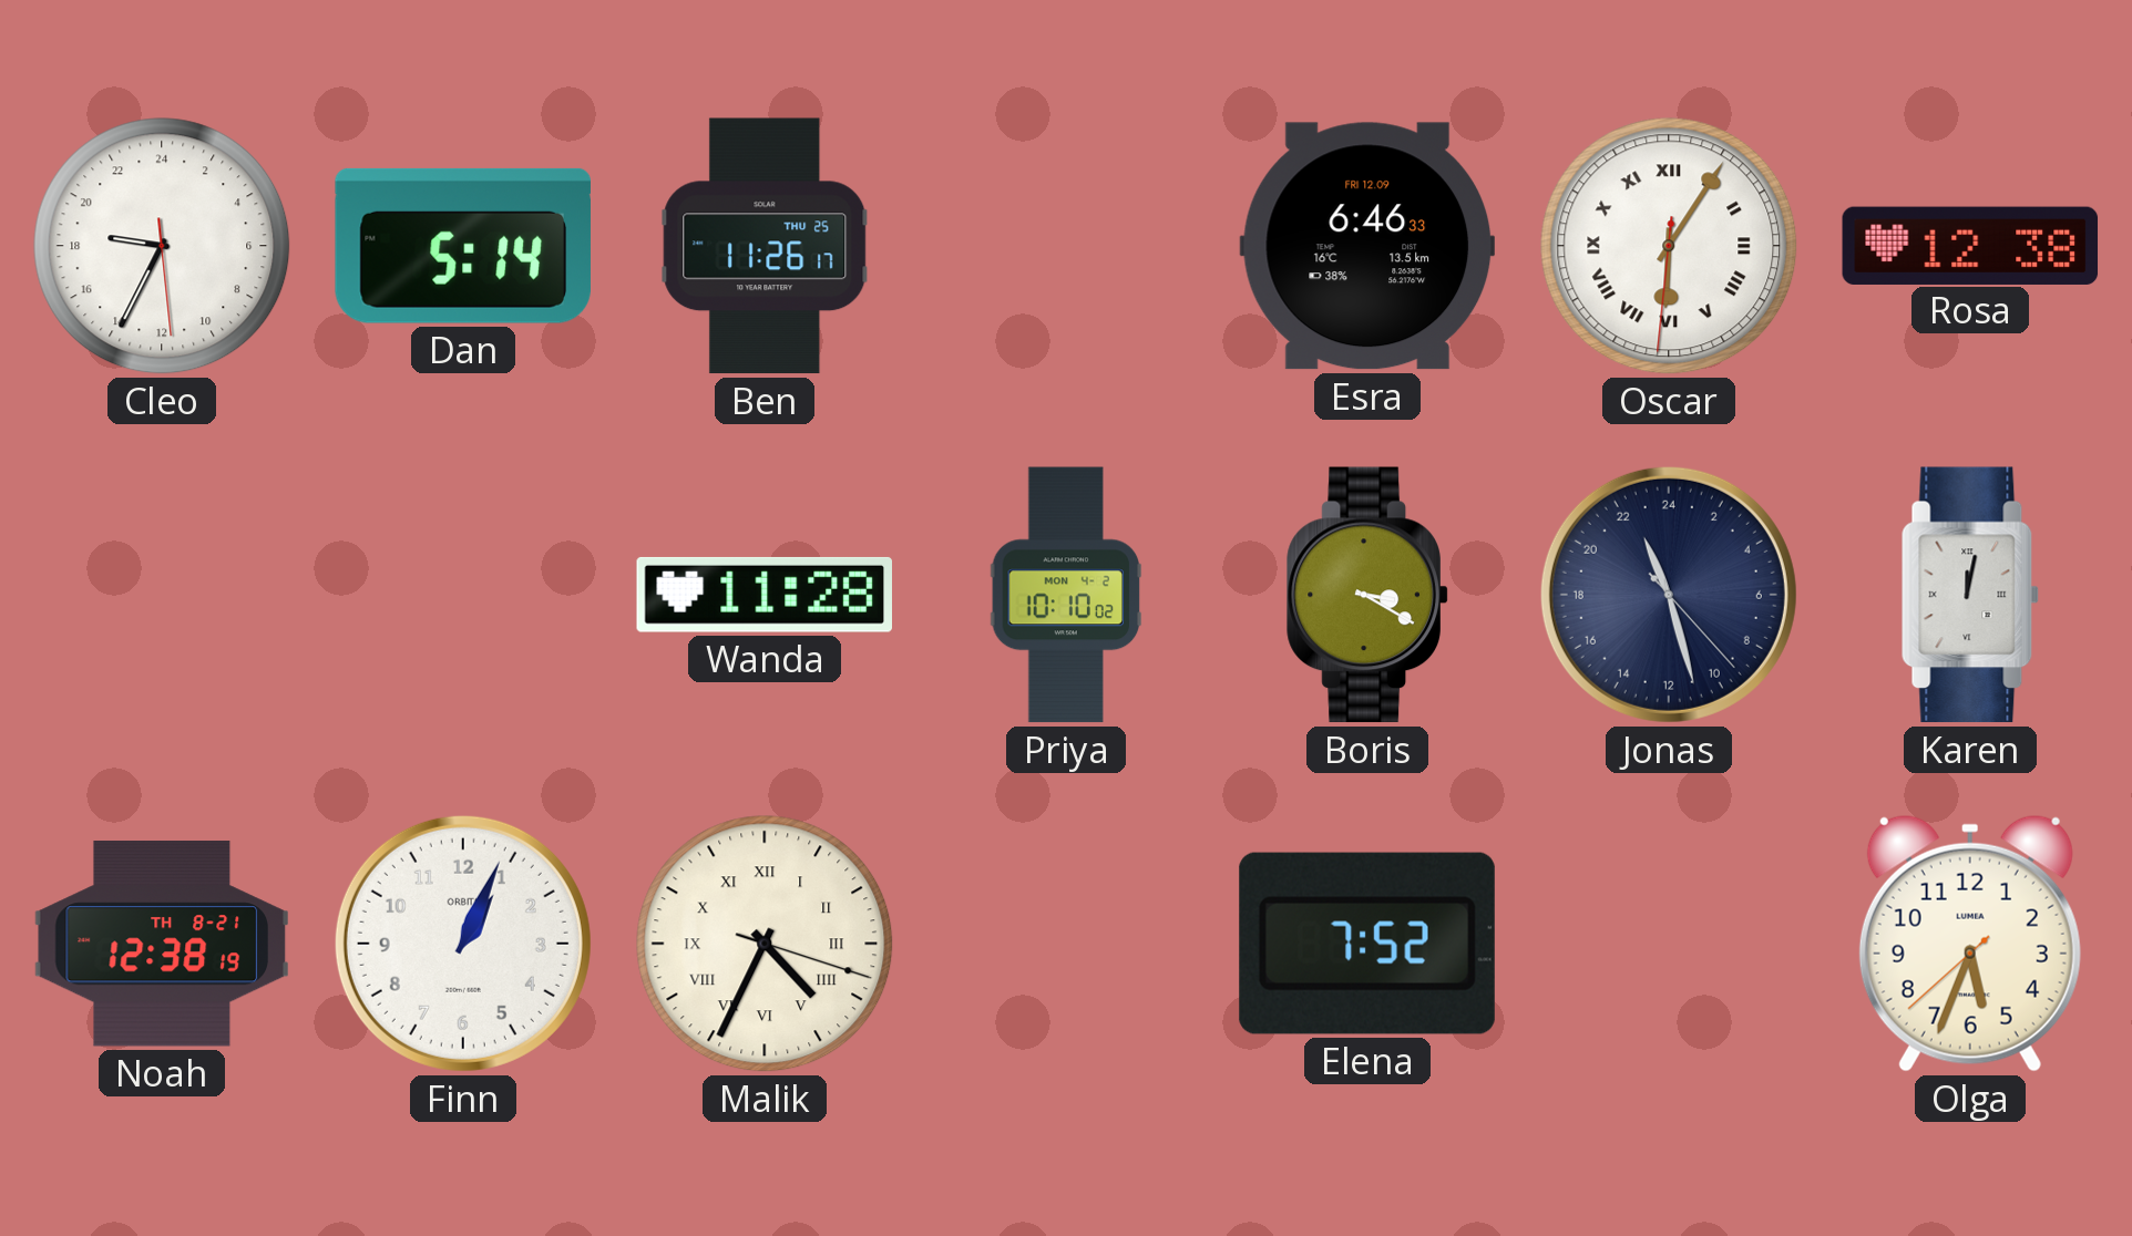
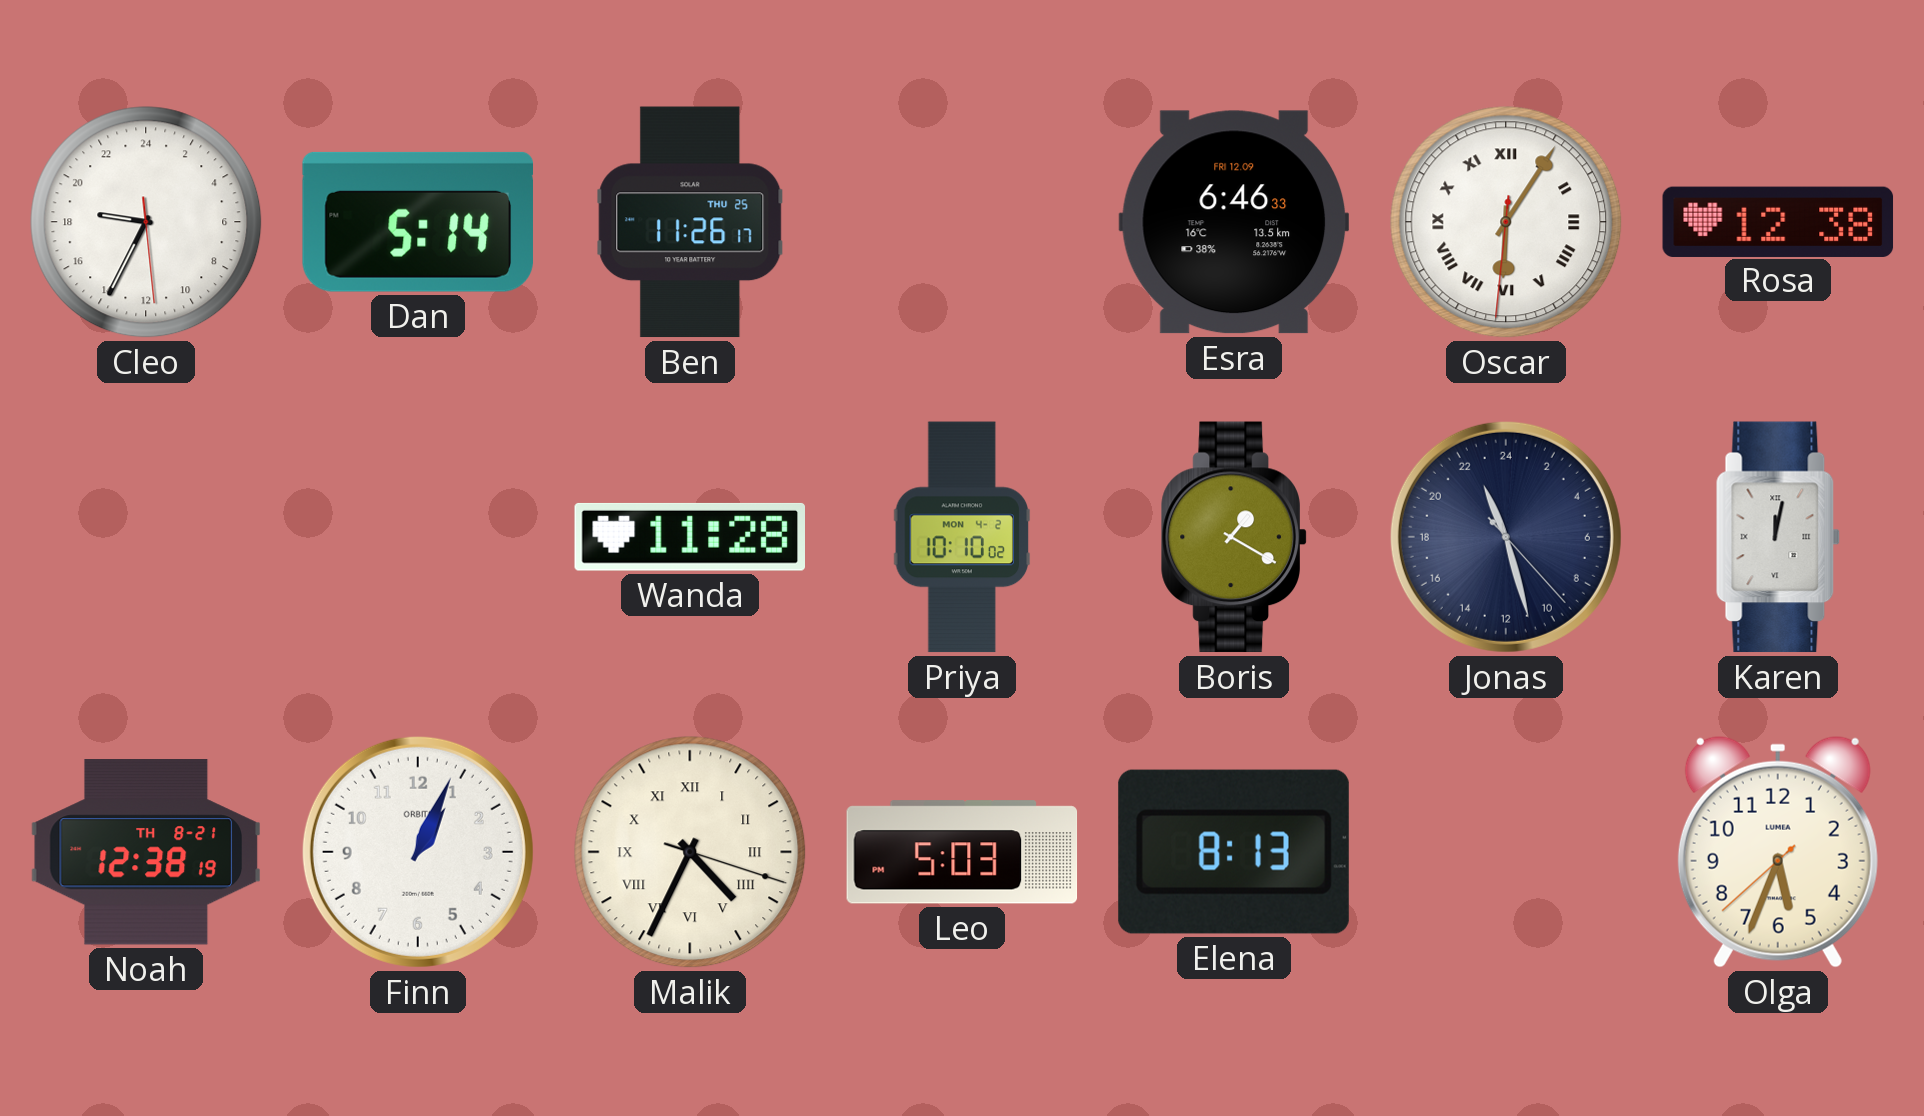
Boris: 3:20 -> 1:20 (1234, 537)
Leo: none -> 5:03 (962, 852)
Elena: 7:52 -> 8:13 (1234, 852)
